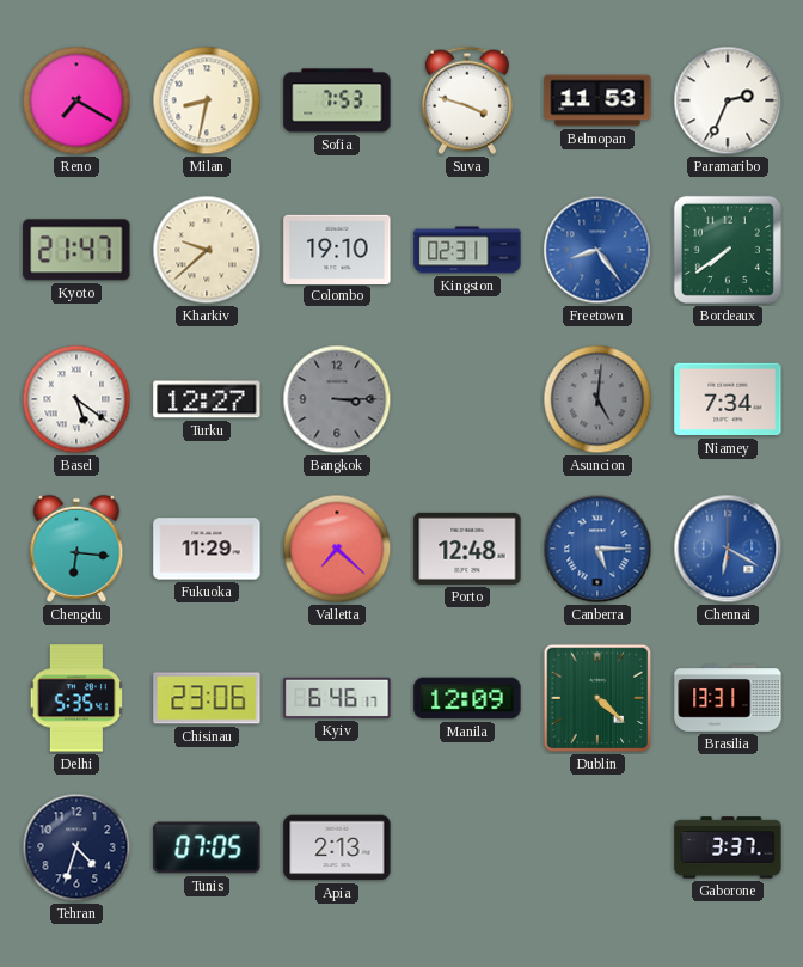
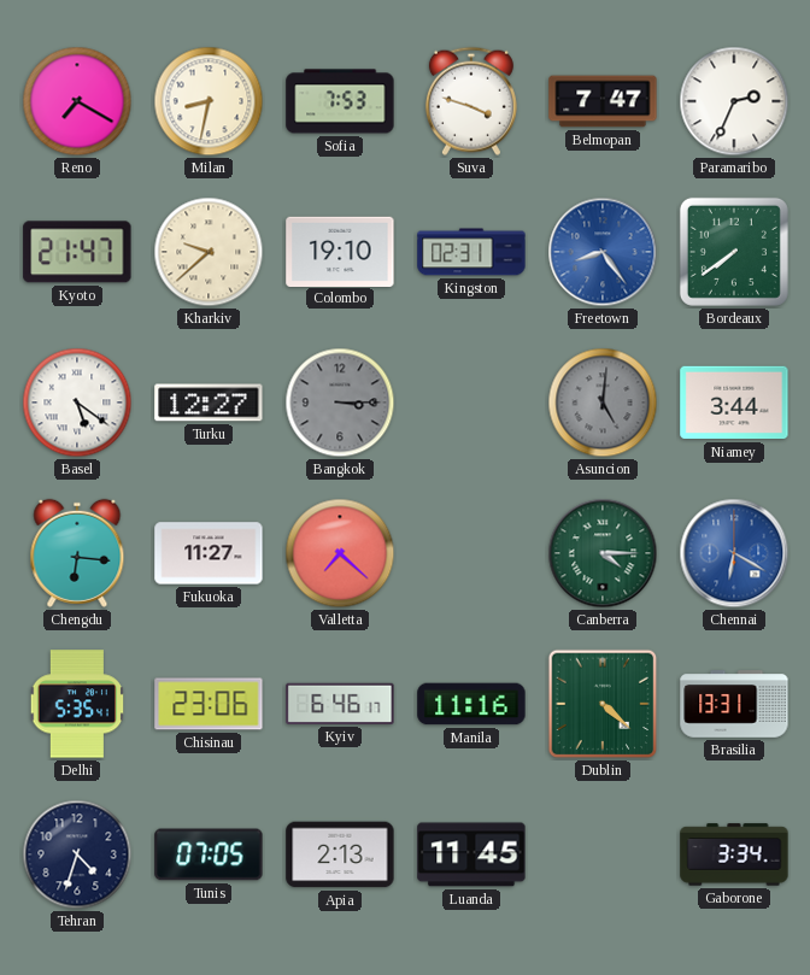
Belmopan: 11:53 -> 7:47 (603, 101)
Niamey: 7:34 -> 3:44 (734, 403)
Fukuoka: 11:29 -> 11:27 (209, 553)
Porto: 12:48 -> none (467, 549)
Canberra: 5:15 -> 4:15 (603, 553)
Canberra dial: blue -> green (603, 553)
Manila: 12:09 -> 11:16 (471, 704)
Luanda: none -> 11:45 (471, 854)
Gaborone: 3:37 -> 3:34 (734, 854)
